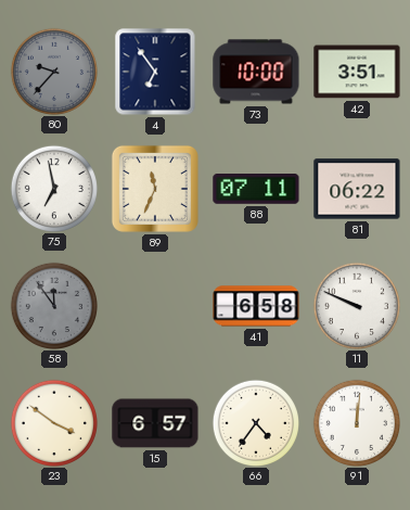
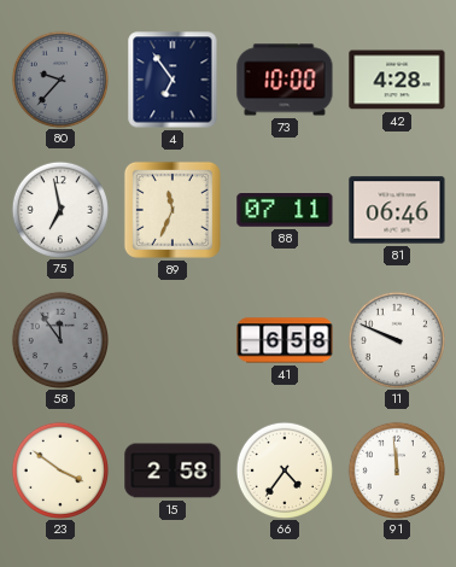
42: 3:51 -> 4:28 (397, 80)
81: 06:22 -> 06:46 (397, 210)
15: 6:57 -> 2:58 (173, 470)
91: 12:01 -> 11:59 (396, 469)
